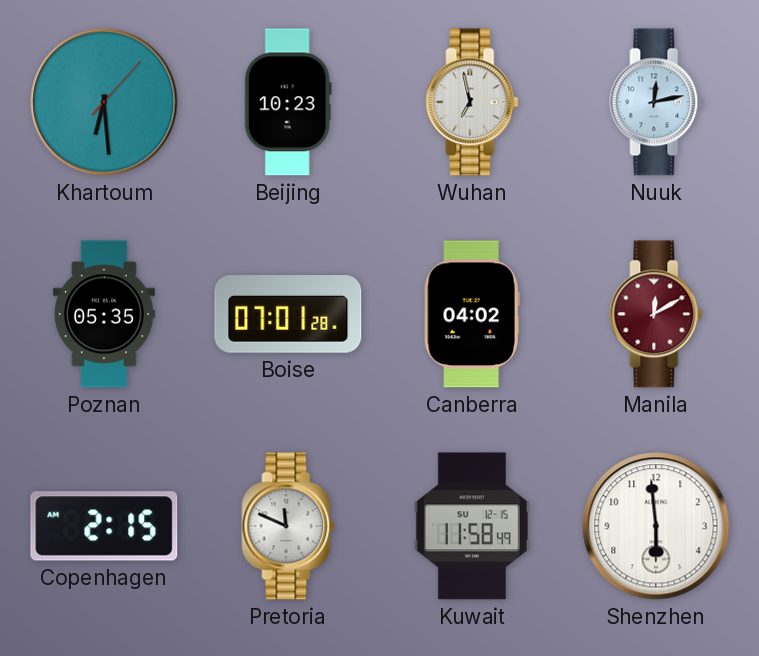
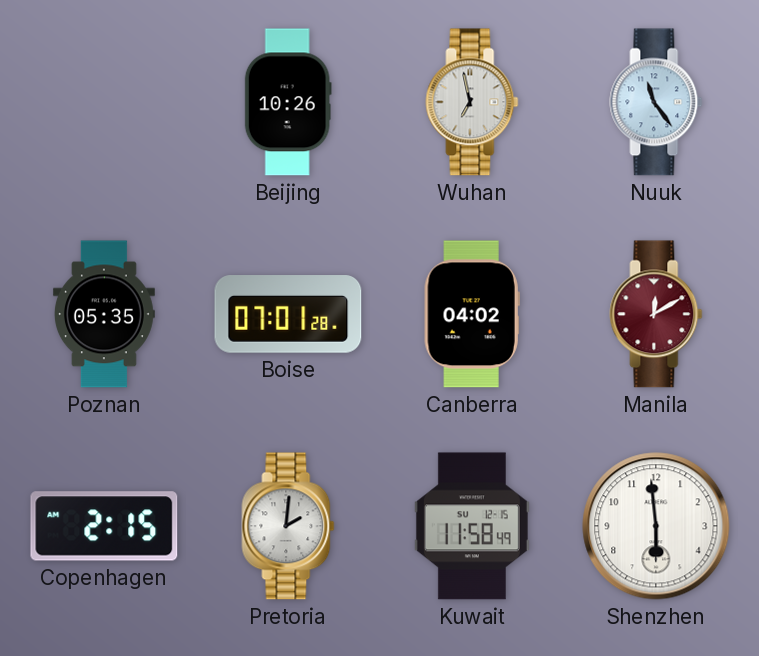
Khartoum: 6:29 -> none (104, 102)
Beijing: 10:23 -> 10:26 (288, 102)
Nuuk: 12:13 -> 11:24 (656, 102)
Pretoria: 11:49 -> 2:01 (288, 526)
